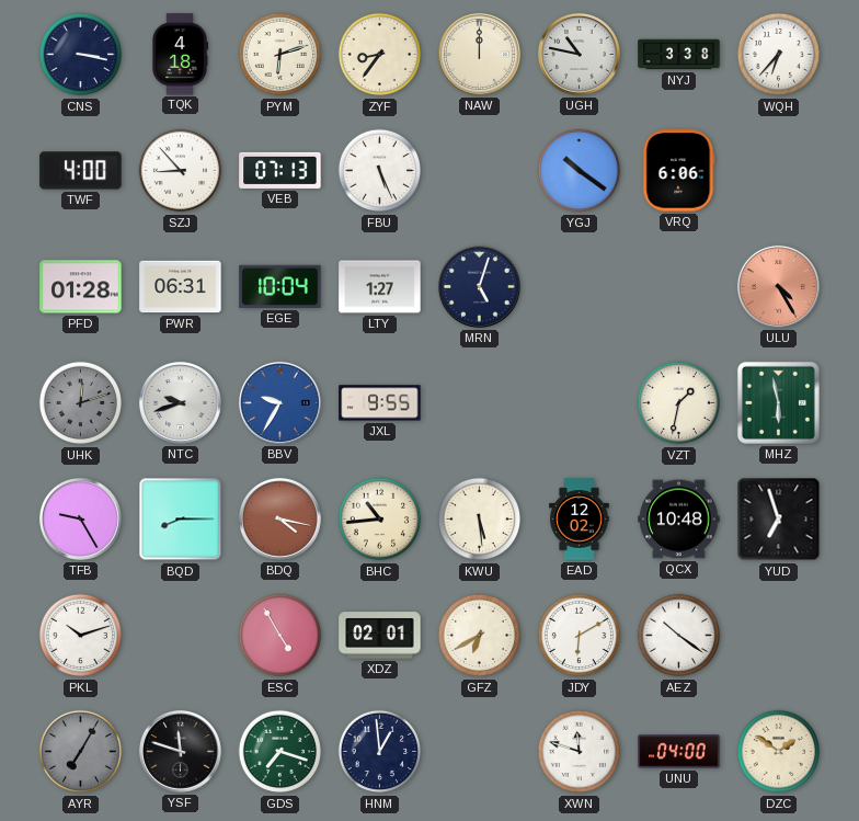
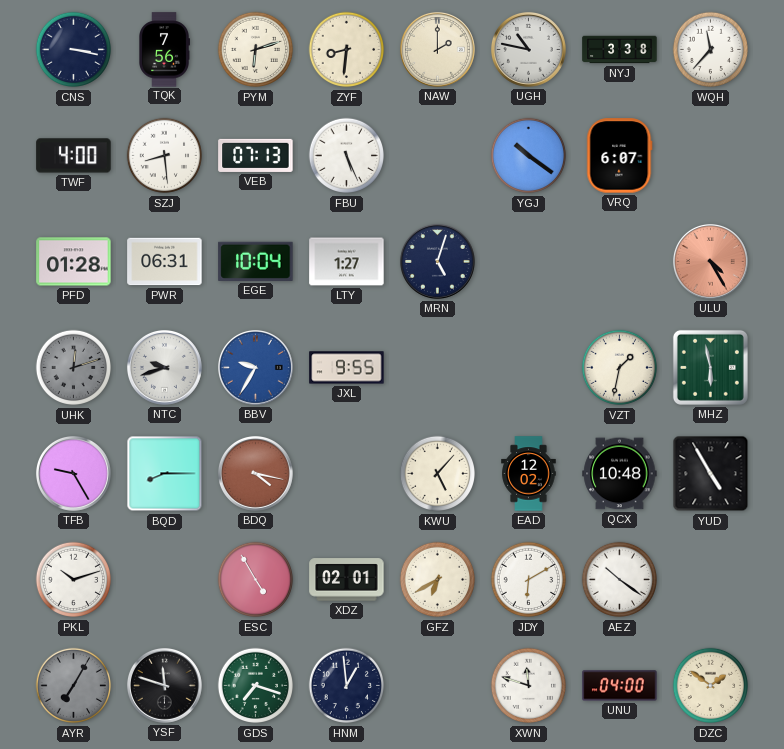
TQK: 4:18 -> 7:56 (164, 50)
ZYF: 8:36 -> 8:31 (347, 50)
NAW: 12:00 -> 2:00 (437, 49)
WQH: 6:37 -> 11:37 (711, 50)
SZJ: 8:53 -> 8:29 (165, 156)
VRQ: 6:06 -> 6:07 (620, 156)
BHC: 10:44 -> none (380, 520)
KWU: 5:29 -> 5:07 (438, 474)
YUD: 6:57 -> 4:55 (711, 474)
